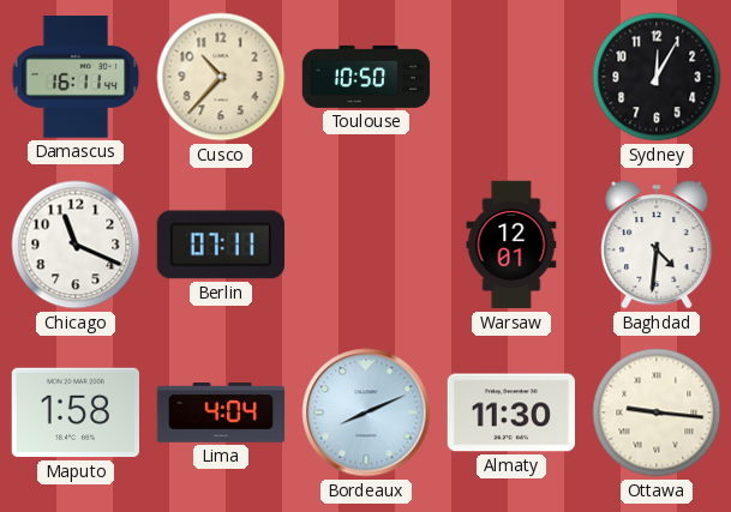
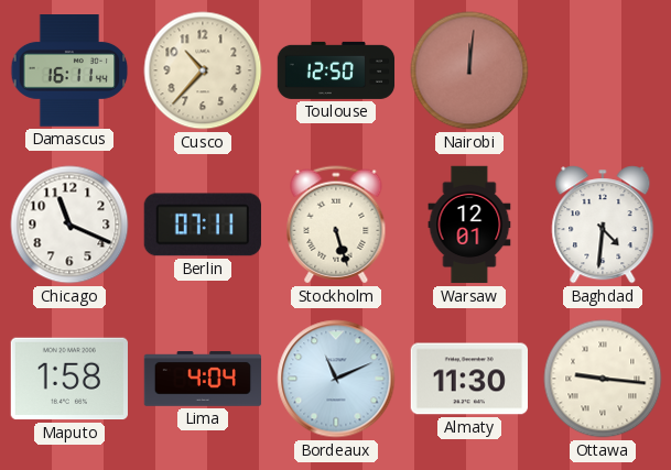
Toulouse: 10:50 -> 12:50 (336, 70)
Nairobi: none -> 12:01 (469, 70)
Sydney: 12:05 -> none (657, 77)
Stockholm: none -> 5:27 (336, 225)
Bordeaux: 8:11 -> 11:11 (336, 379)
